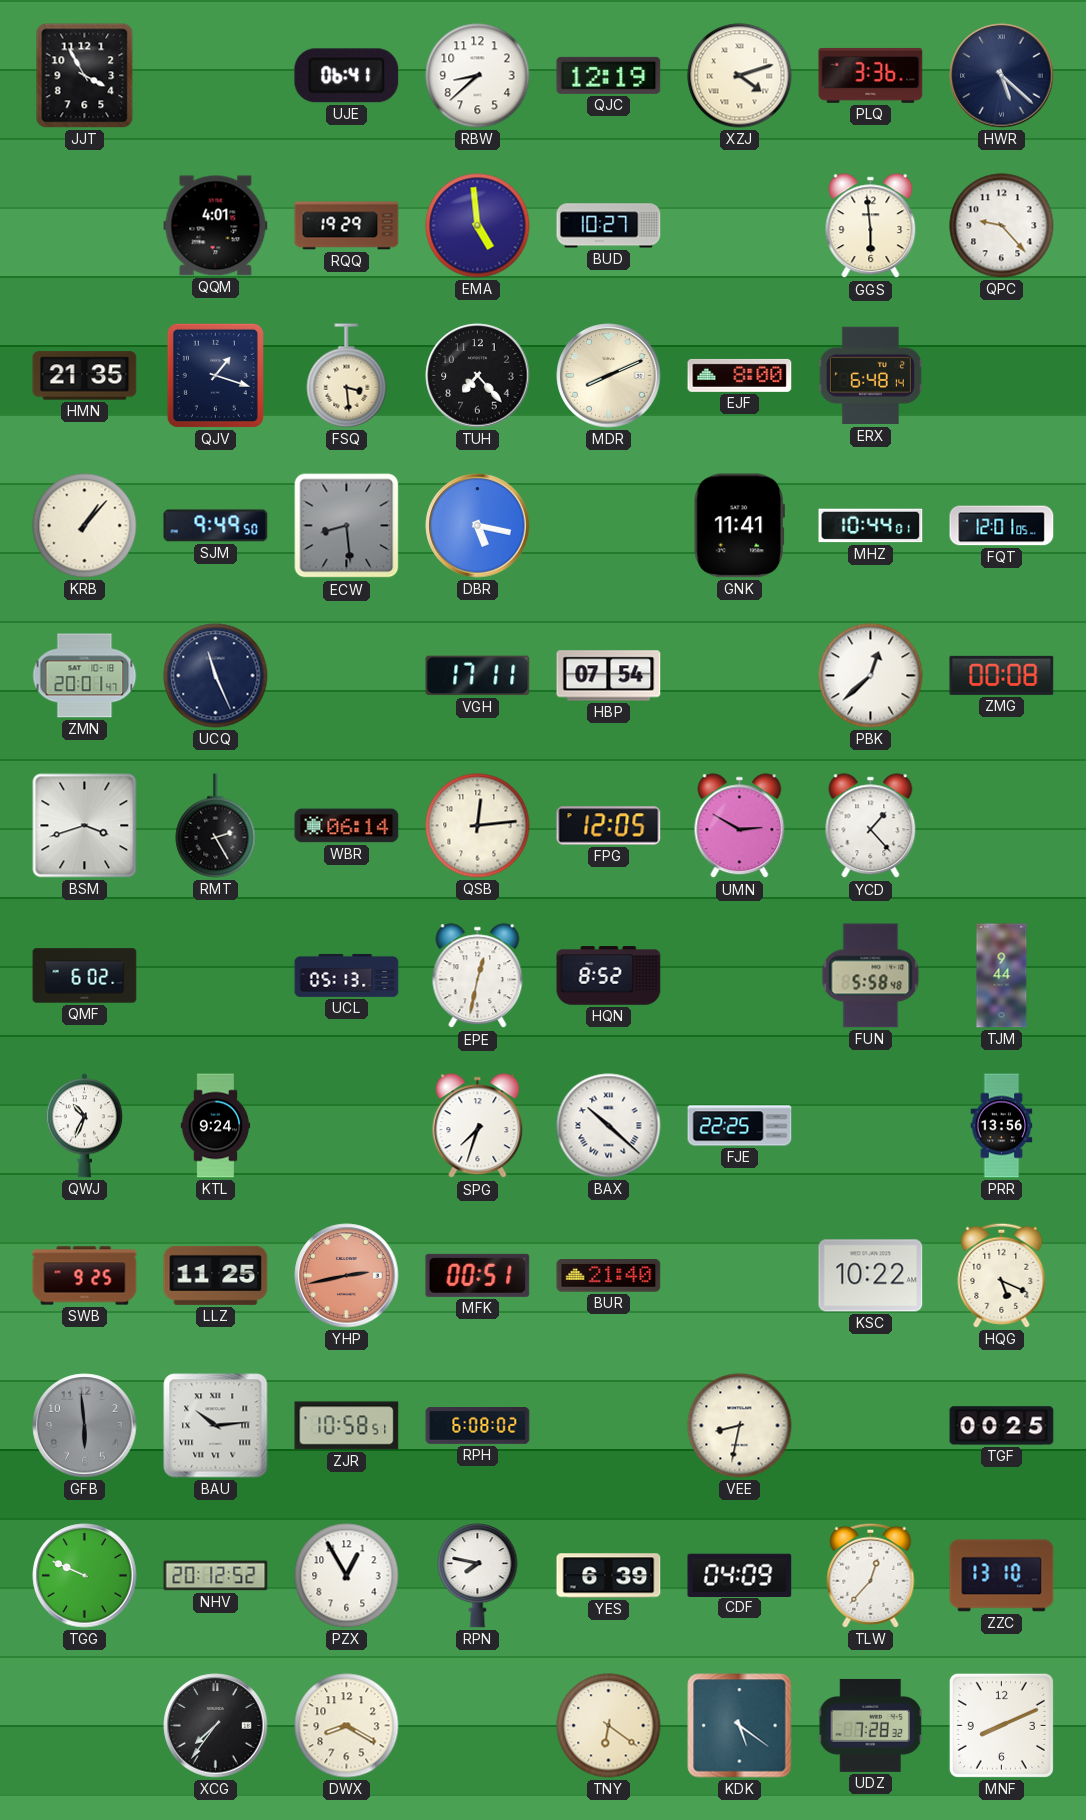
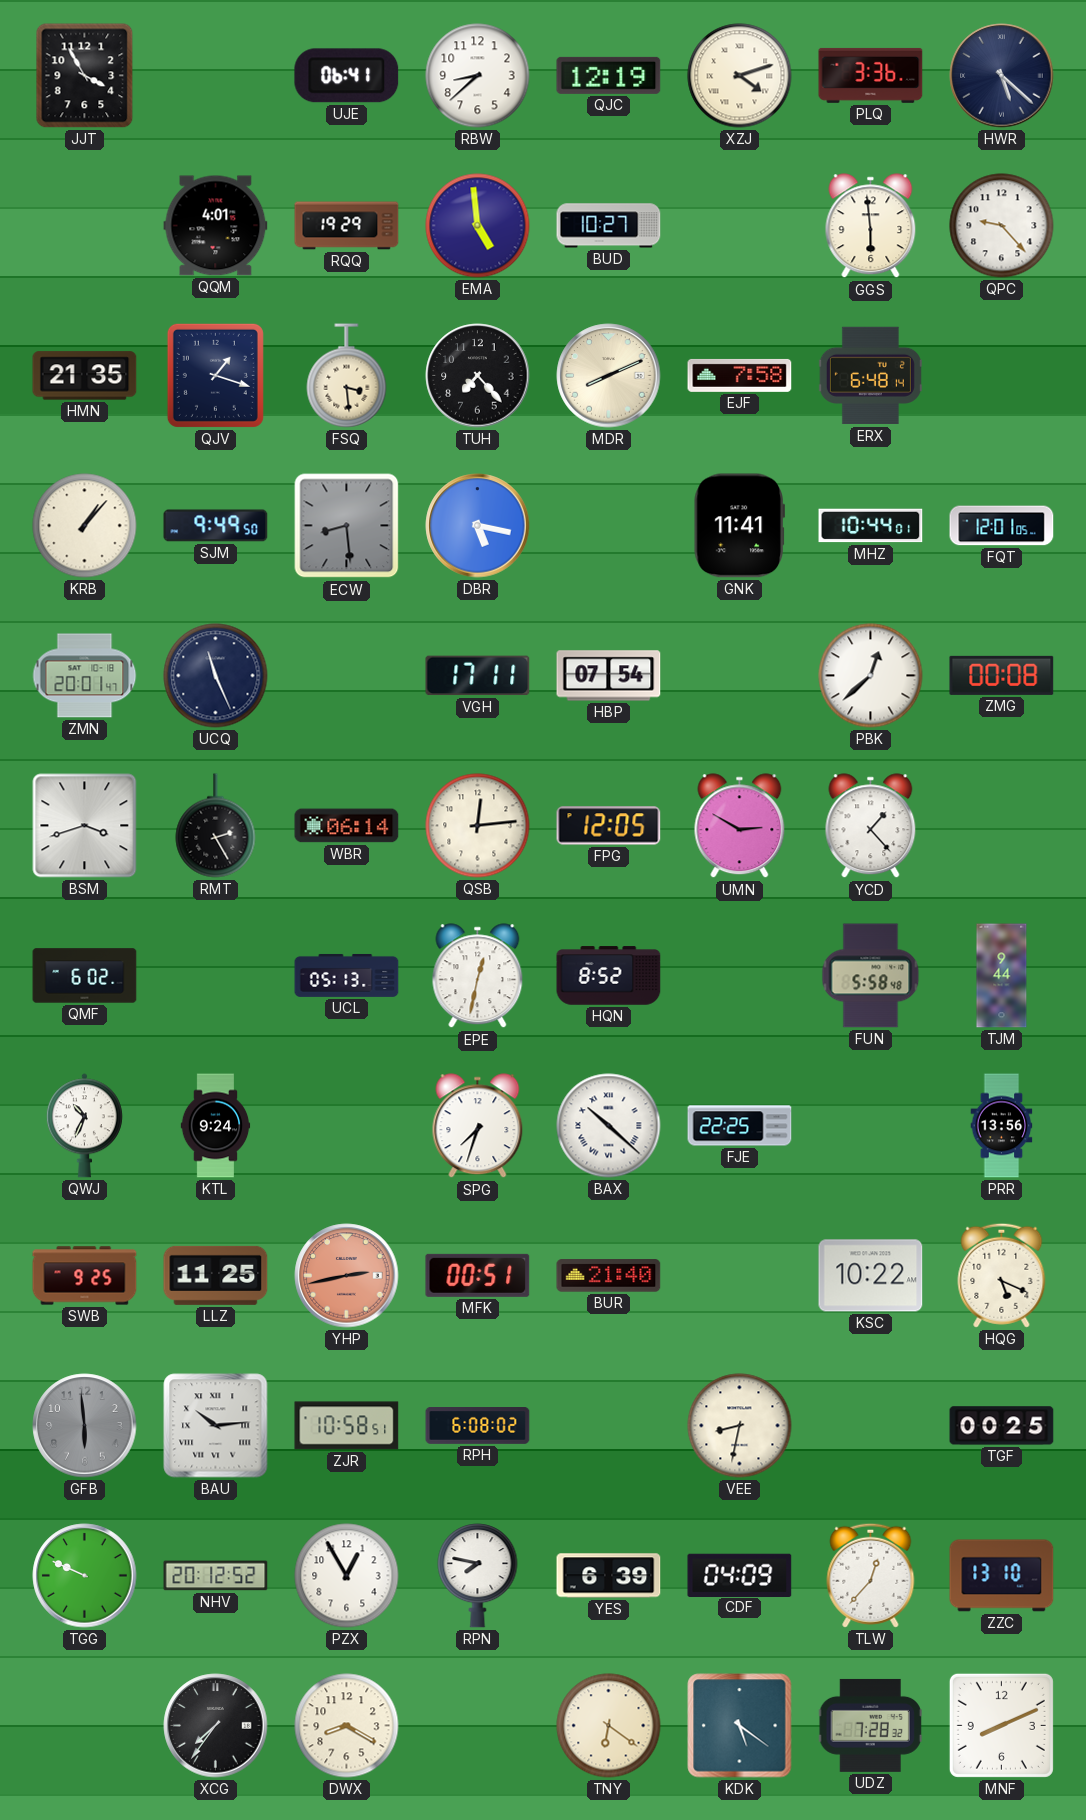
EJF: 8:00 -> 7:58 (740, 375)
